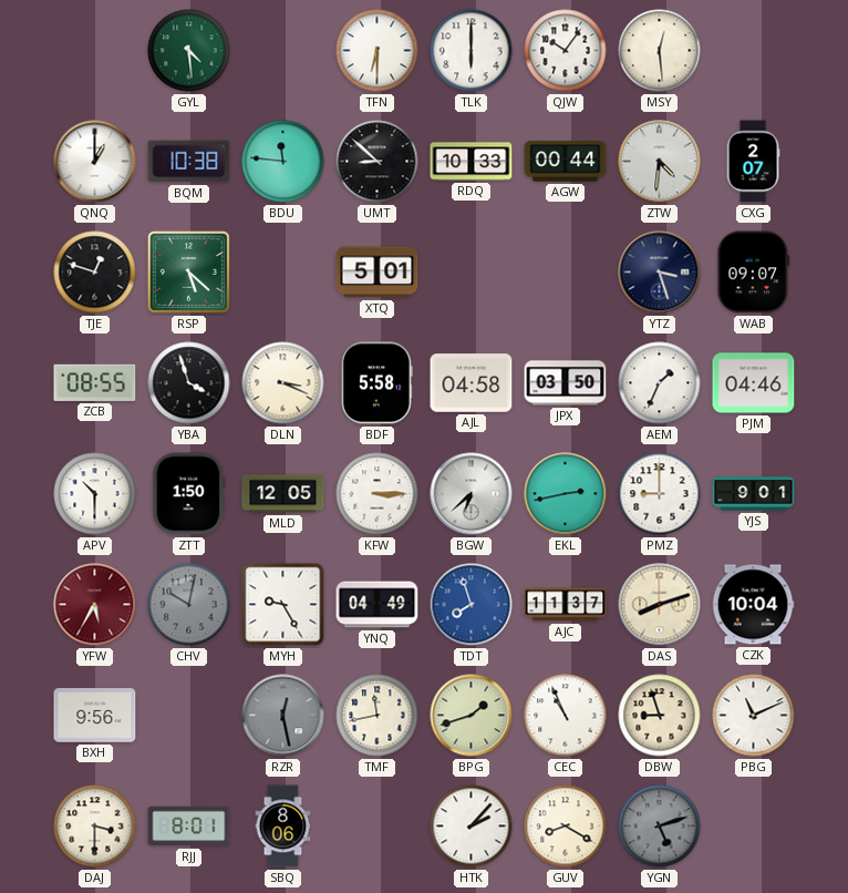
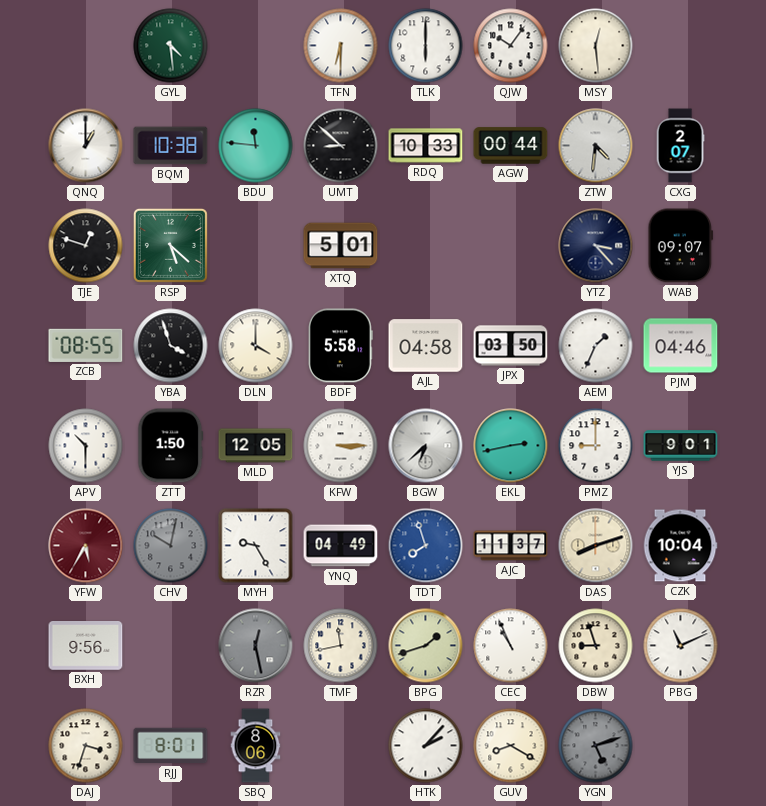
YTZ: 3:27 -> 3:23 (596, 246)
DLN: 3:19 -> 4:00 (256, 346)
DAJ: 3:30 -> 3:33 (86, 746)
